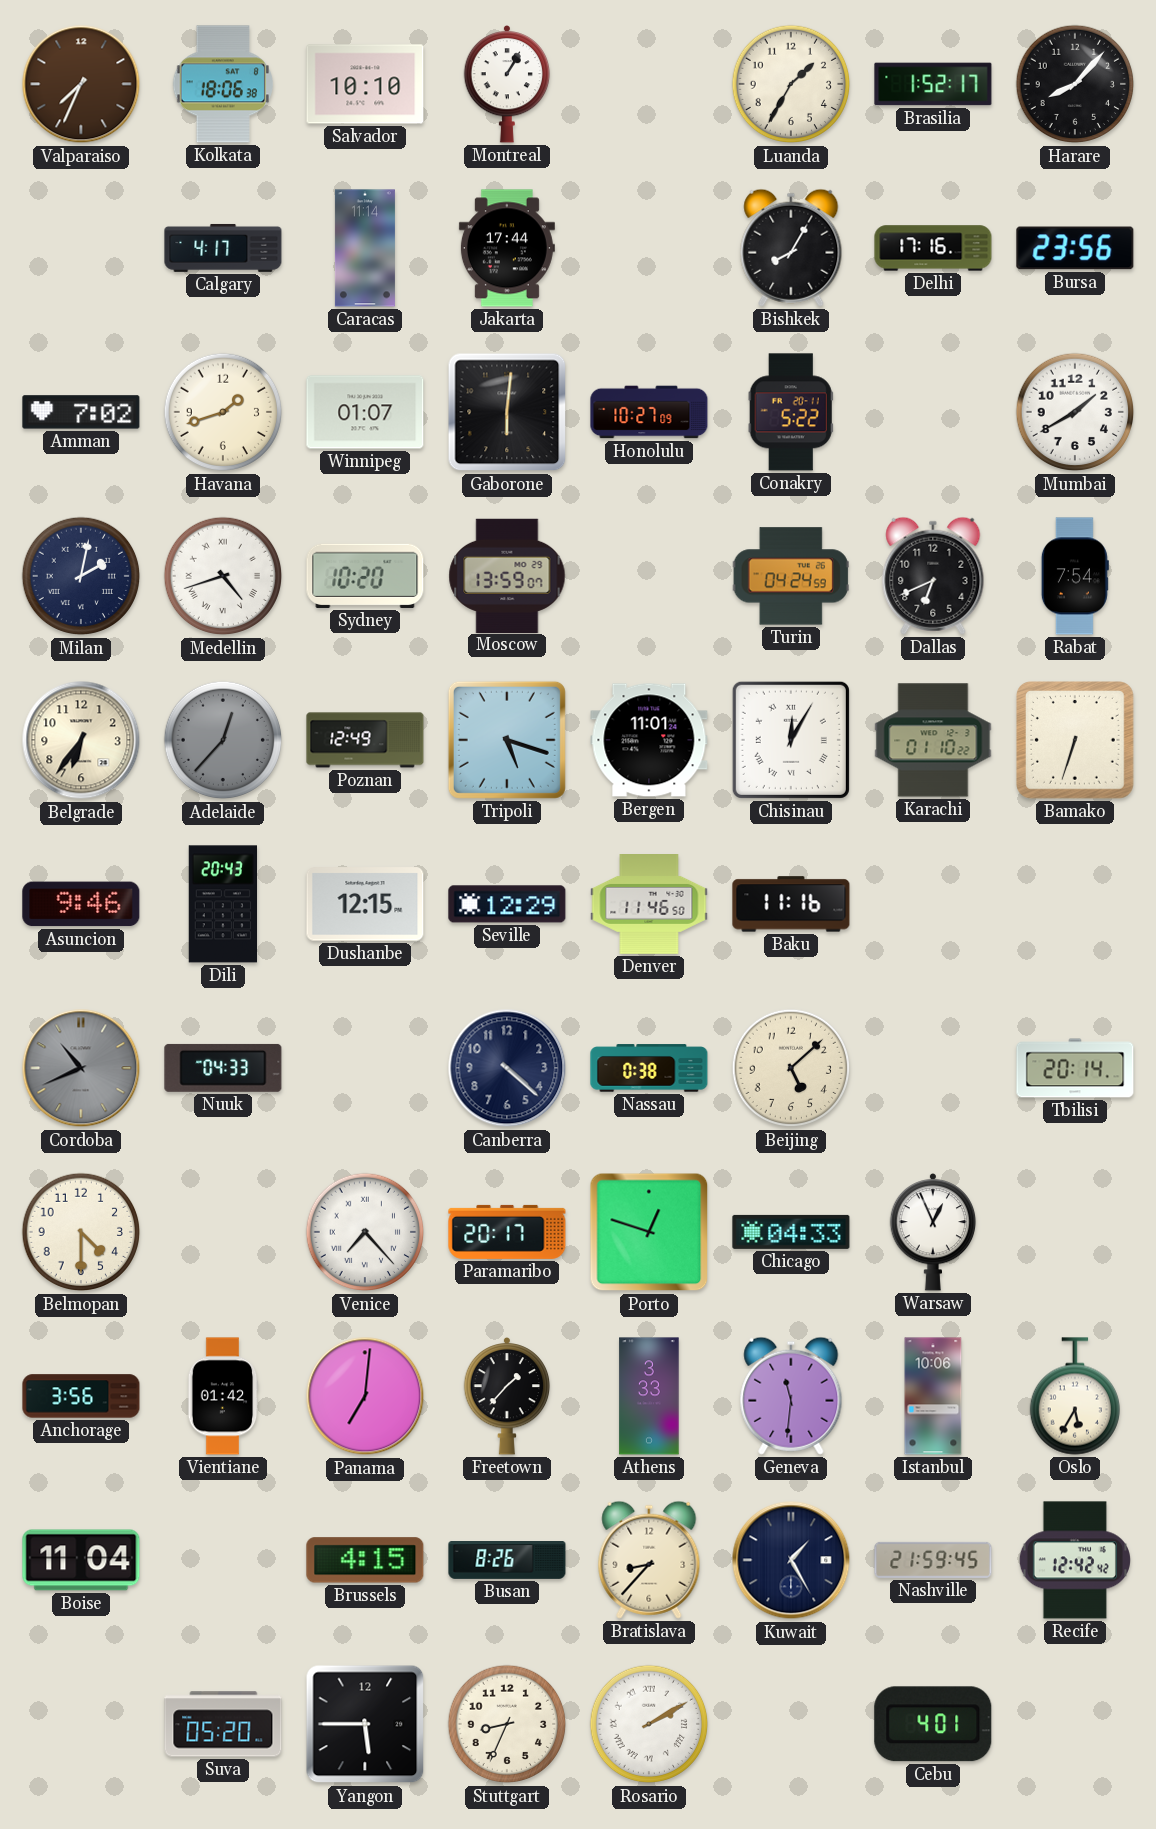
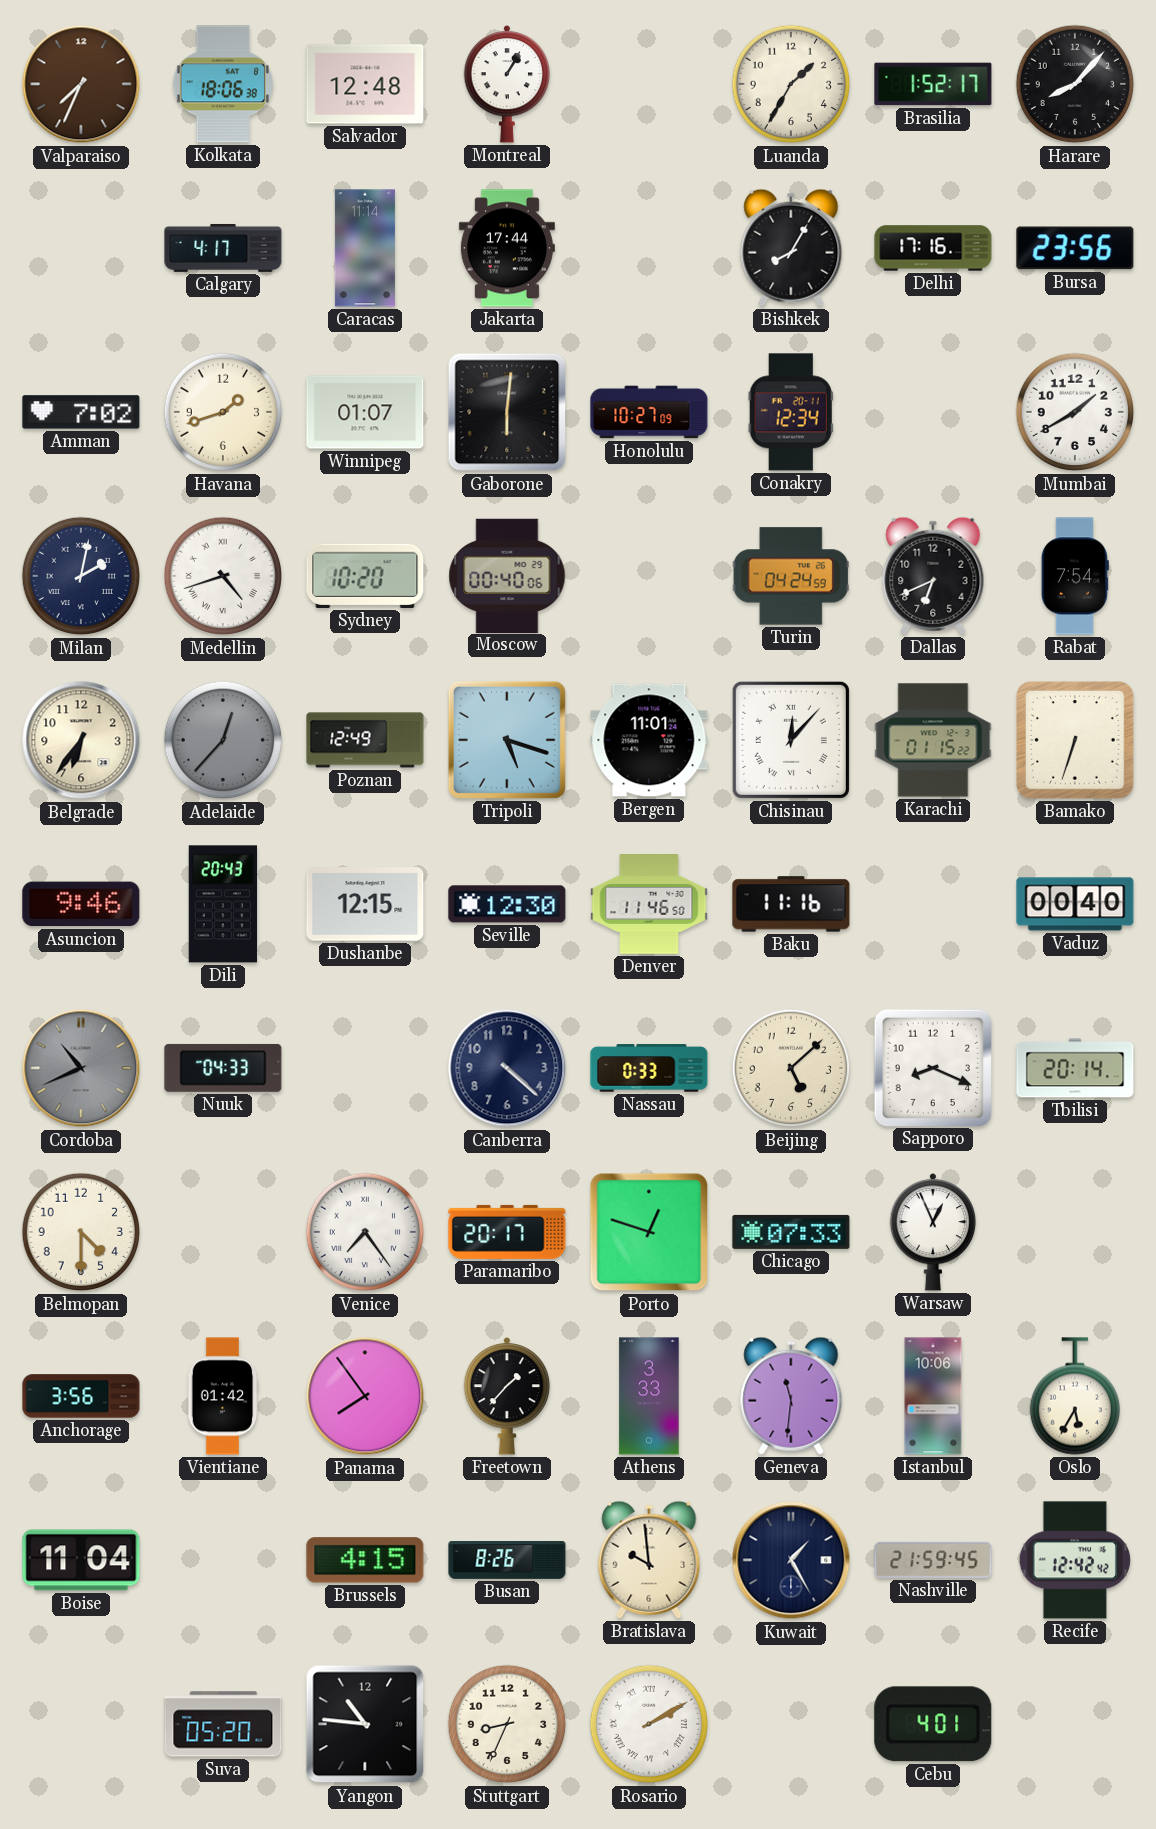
Salvador: 10:10 -> 12:48 (365, 84)
Conakry: 5:22 -> 12:34 (791, 412)
Moscow: 13:59 -> 00:40 (507, 575)
Chisinau: 12:05 -> 12:07 (791, 740)
Karachi: 01:10 -> 01:15 (933, 740)
Seville: 12:29 -> 12:30 (507, 904)
Vaduz: none -> 00:40 (1075, 904)
Nassau: 0:38 -> 0:33 (649, 1068)
Sapporo: none -> 8:19 (932, 1067)
Venice: 7:23 -> 7:24 (365, 1232)
Chicago: 04:33 -> 07:33 (791, 1232)
Panama: 7:01 -> 7:54 (365, 1396)
Bratislava: 8:37 -> 9:59 (649, 1560)
Yangon: 5:45 -> 10:46 (365, 1724)
